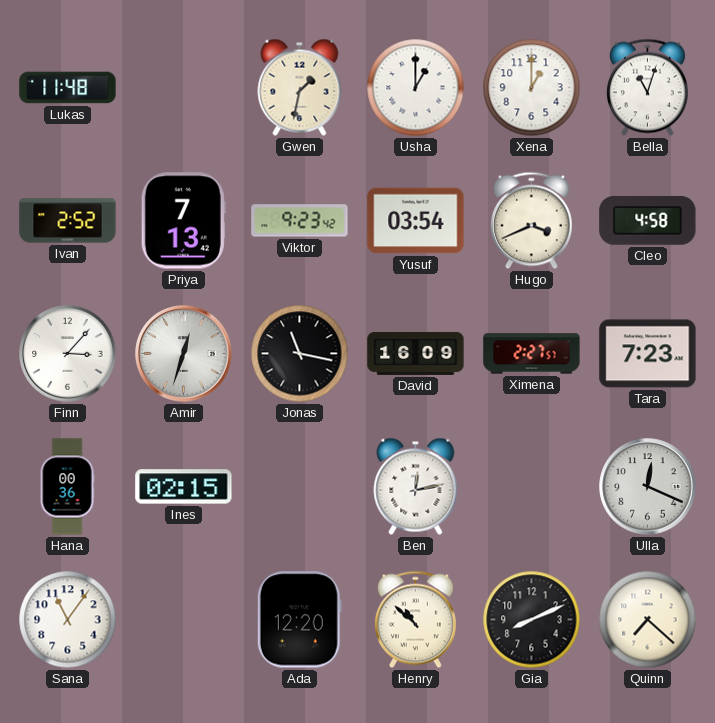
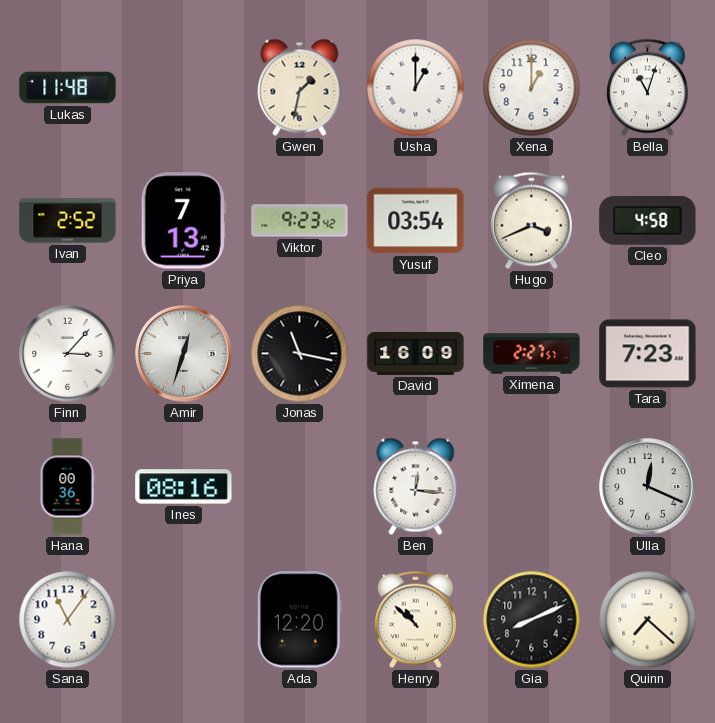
Ines: 02:15 -> 08:16 (184, 487)
Ben: 12:13 -> 12:16 (416, 486)
